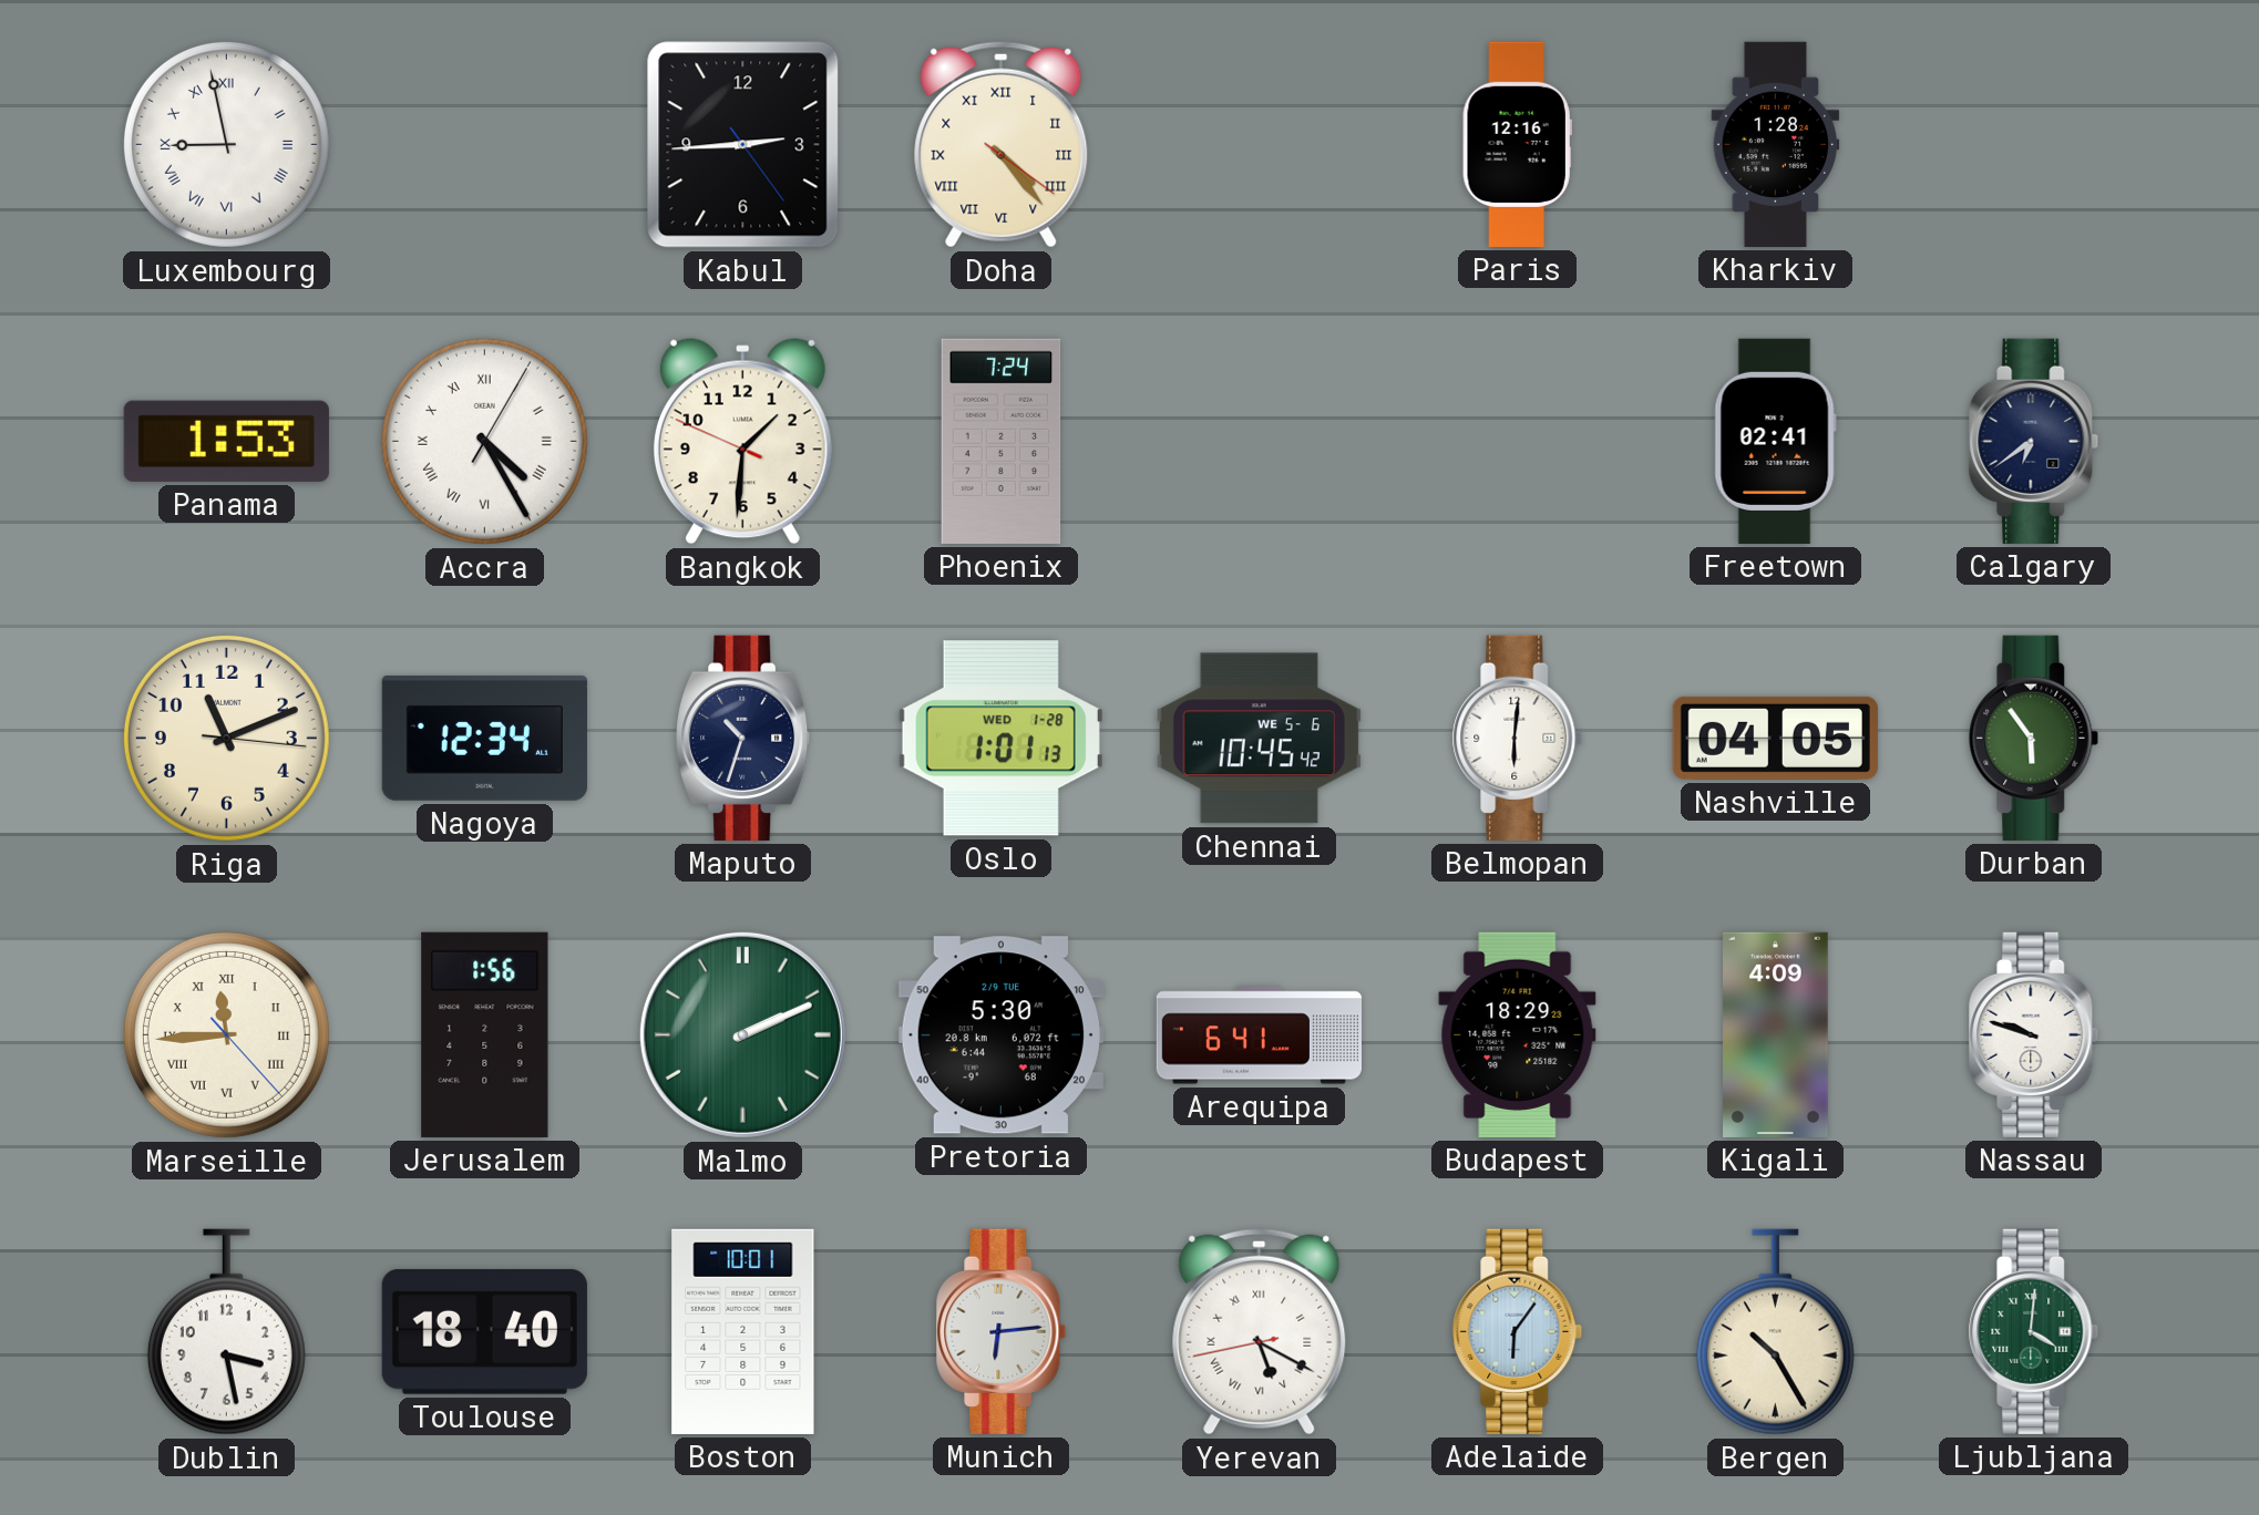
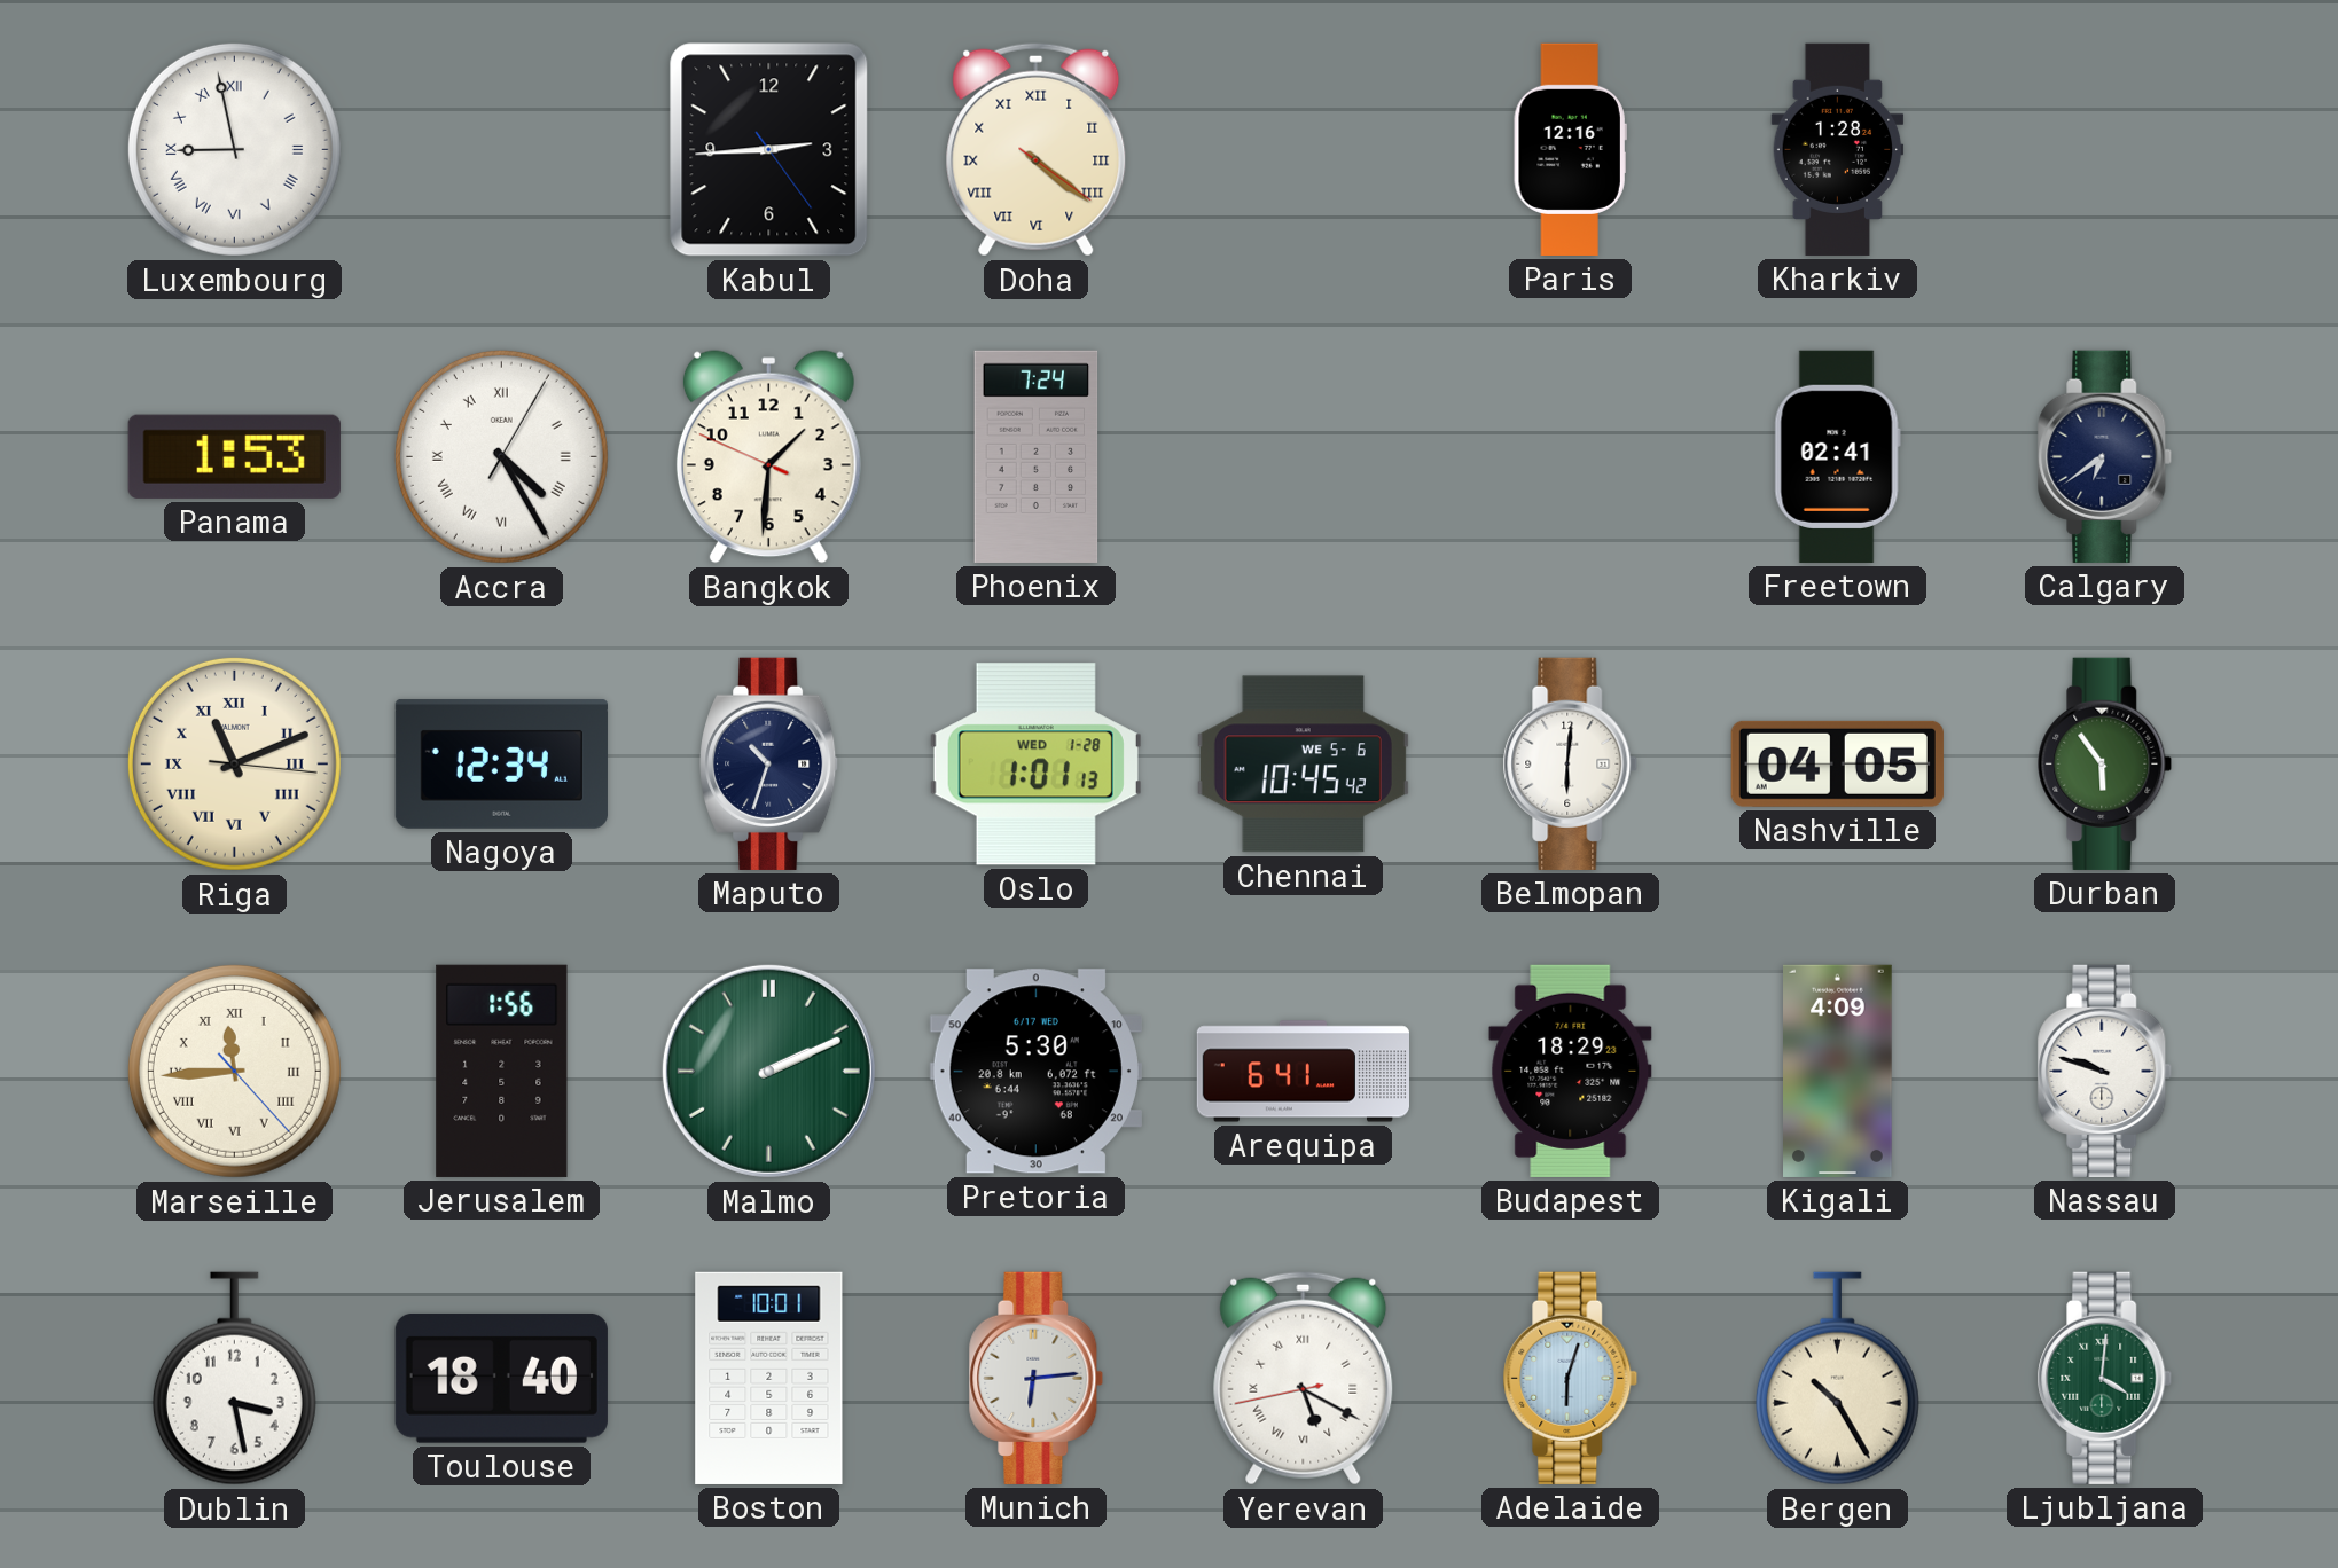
Doha: 4:23 -> 4:21 (1037, 149)
Riga numerals: Arabic -> Roman (234, 763)
Pretoria date: 2/9 TUE -> 6/17 WED (1035, 1072)
Adelaide: 6:06 -> 6:03 (1571, 1378)
